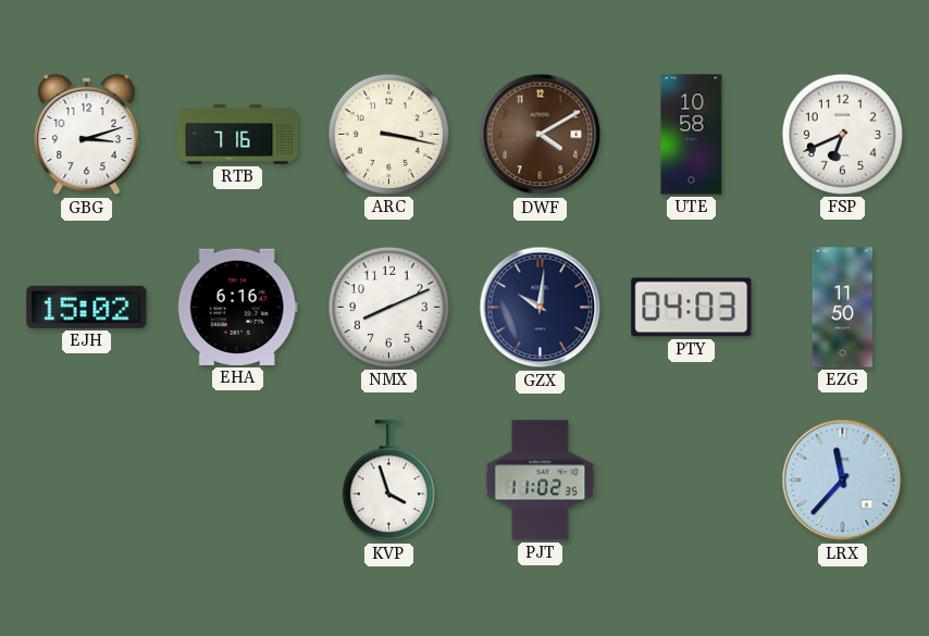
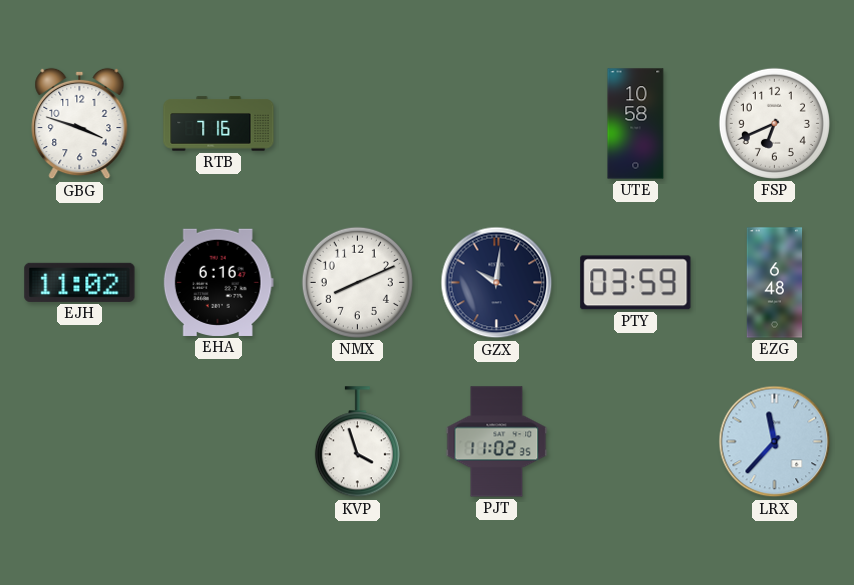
GBG: 3:12 -> 3:48 (80, 124)
ARC: 3:17 -> none (388, 134)
DWF: 4:10 -> none (541, 135)
EJH: 15:02 -> 11:02 (80, 282)
PTY: 04:03 -> 03:59 (636, 283)
EZG: 11:50 -> 6:48 (775, 283)
